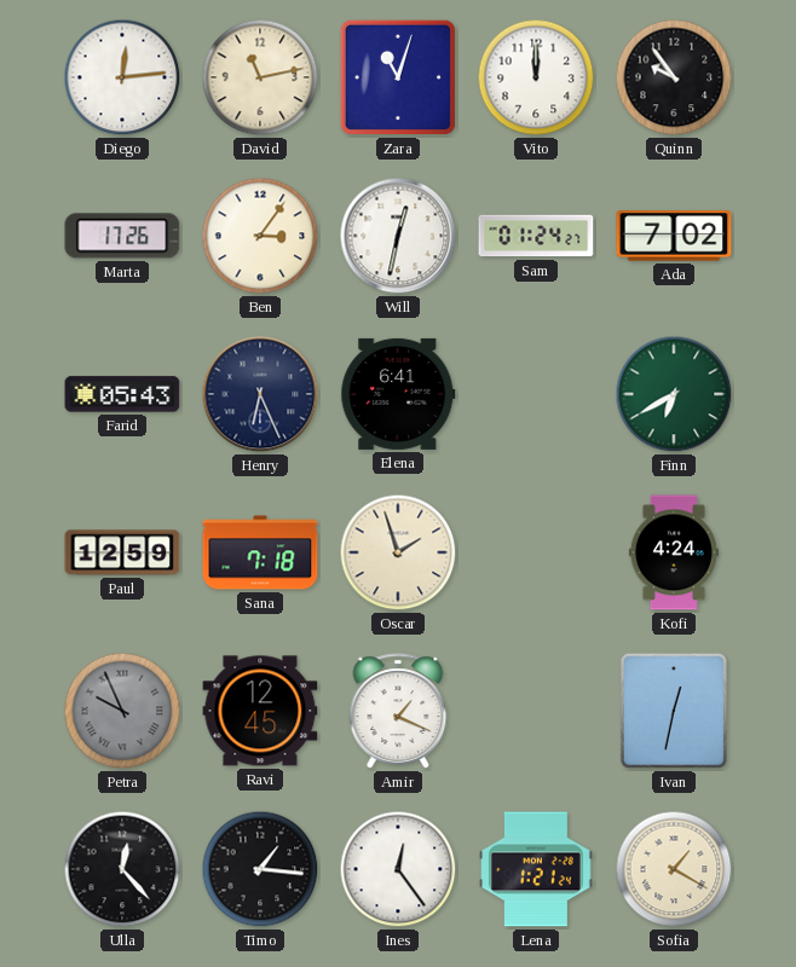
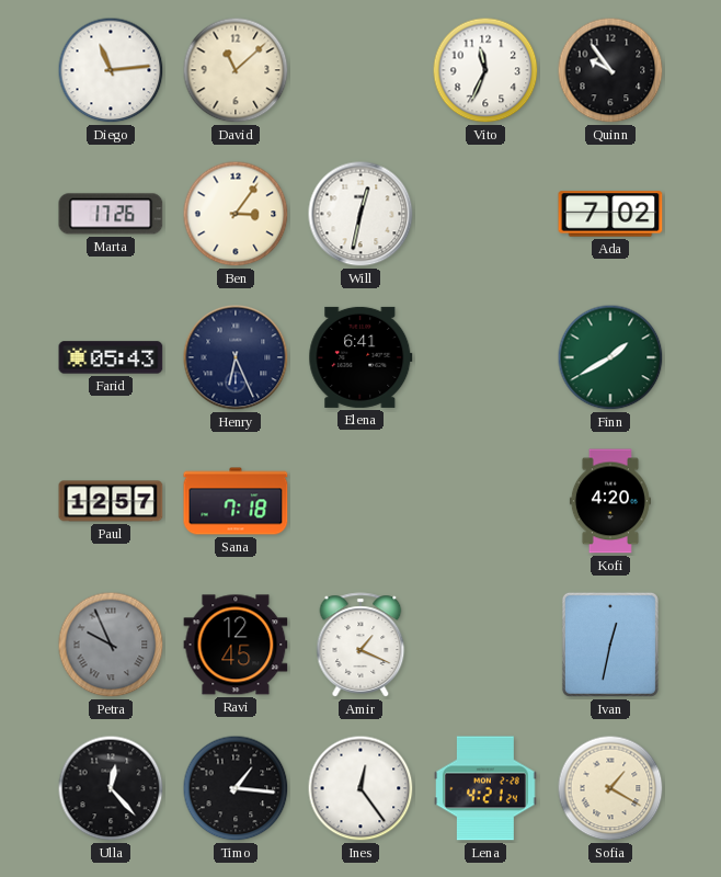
Diego: 12:14 -> 11:14 (111, 70)
David: 11:13 -> 11:08 (236, 70)
Zara: 11:03 -> none (398, 77)
Vito: 12:00 -> 11:34 (485, 70)
Sam: 01:24 -> none (536, 236)
Finn: 6:40 -> 1:40 (610, 357)
Paul: 12:59 -> 12:57 (111, 501)
Oscar: 1:57 -> none (398, 552)
Kofi: 4:24 -> 4:20 (610, 501)
Lena: 1:21 -> 4:21 (487, 788)
